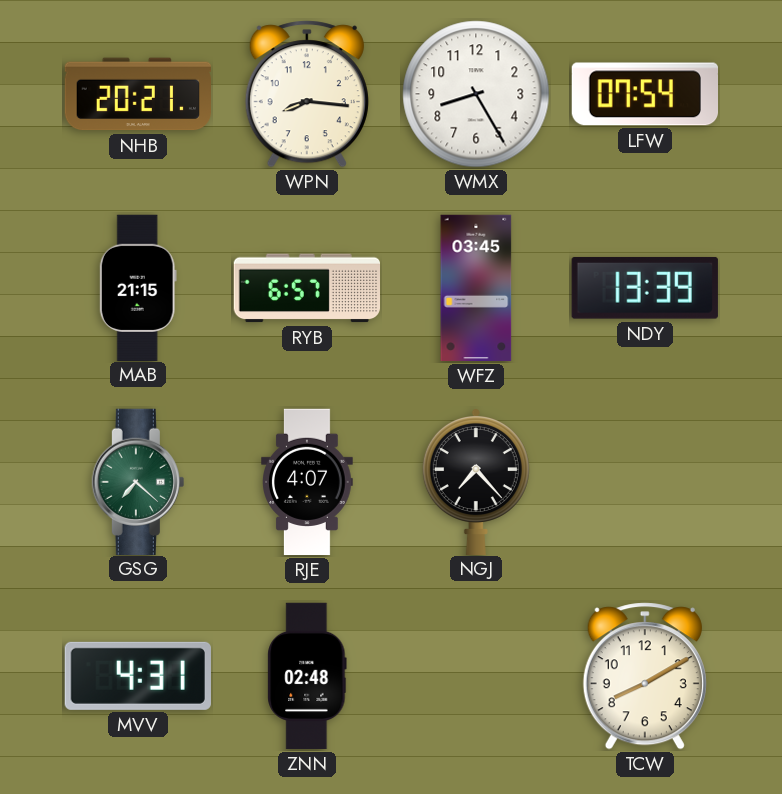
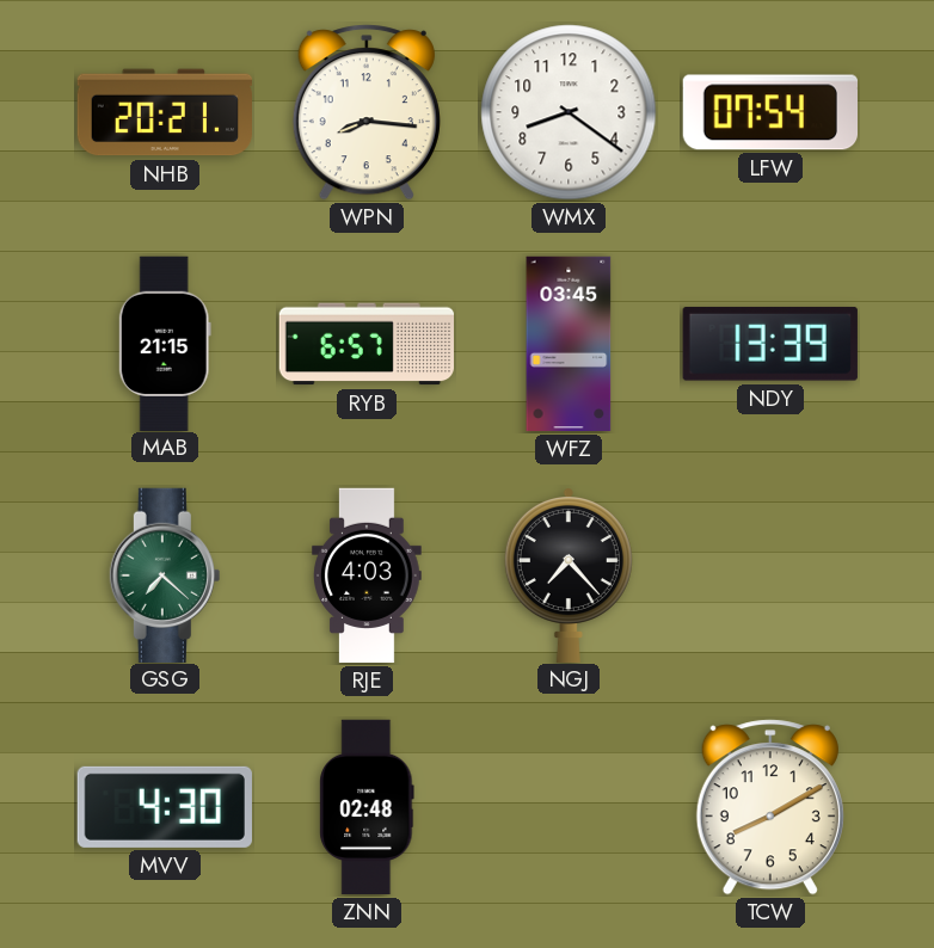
WMX: 8:25 -> 8:21 (569, 112)
RJE: 4:07 -> 4:03 (368, 575)
MVV: 4:31 -> 4:30 (165, 807)
